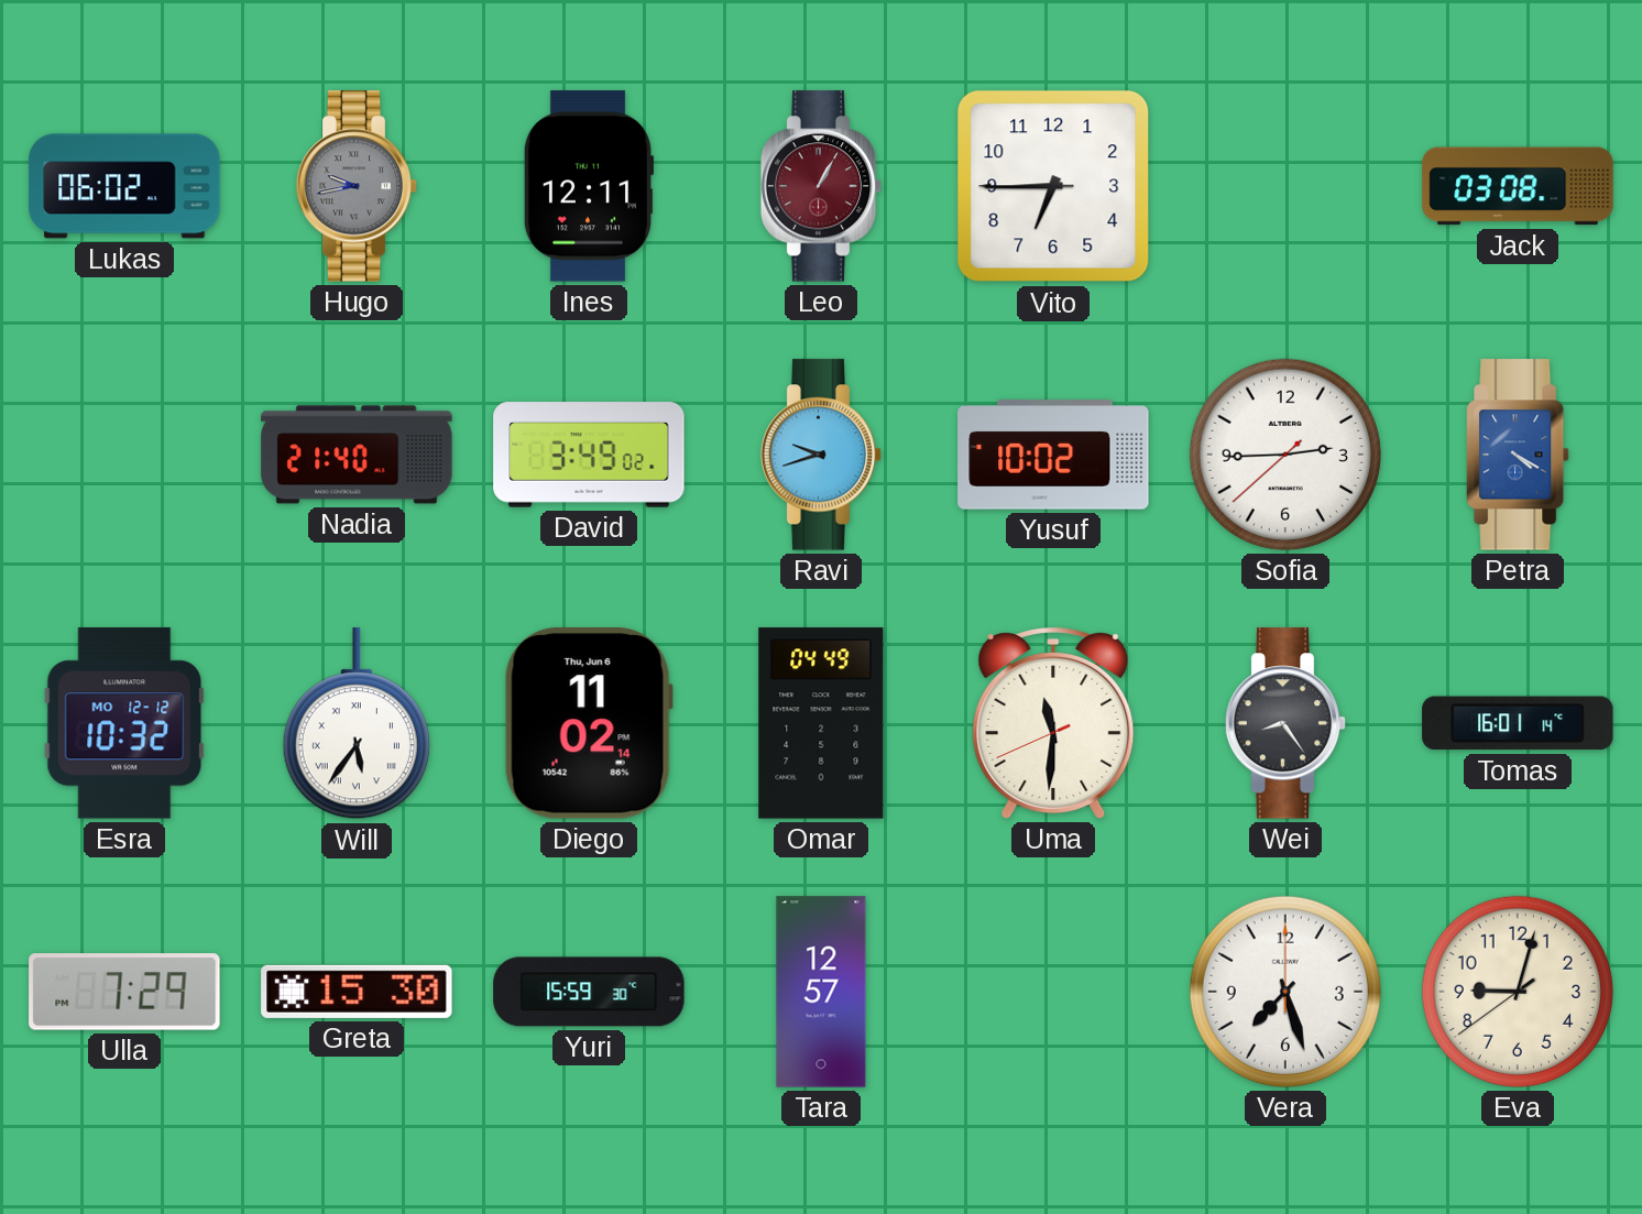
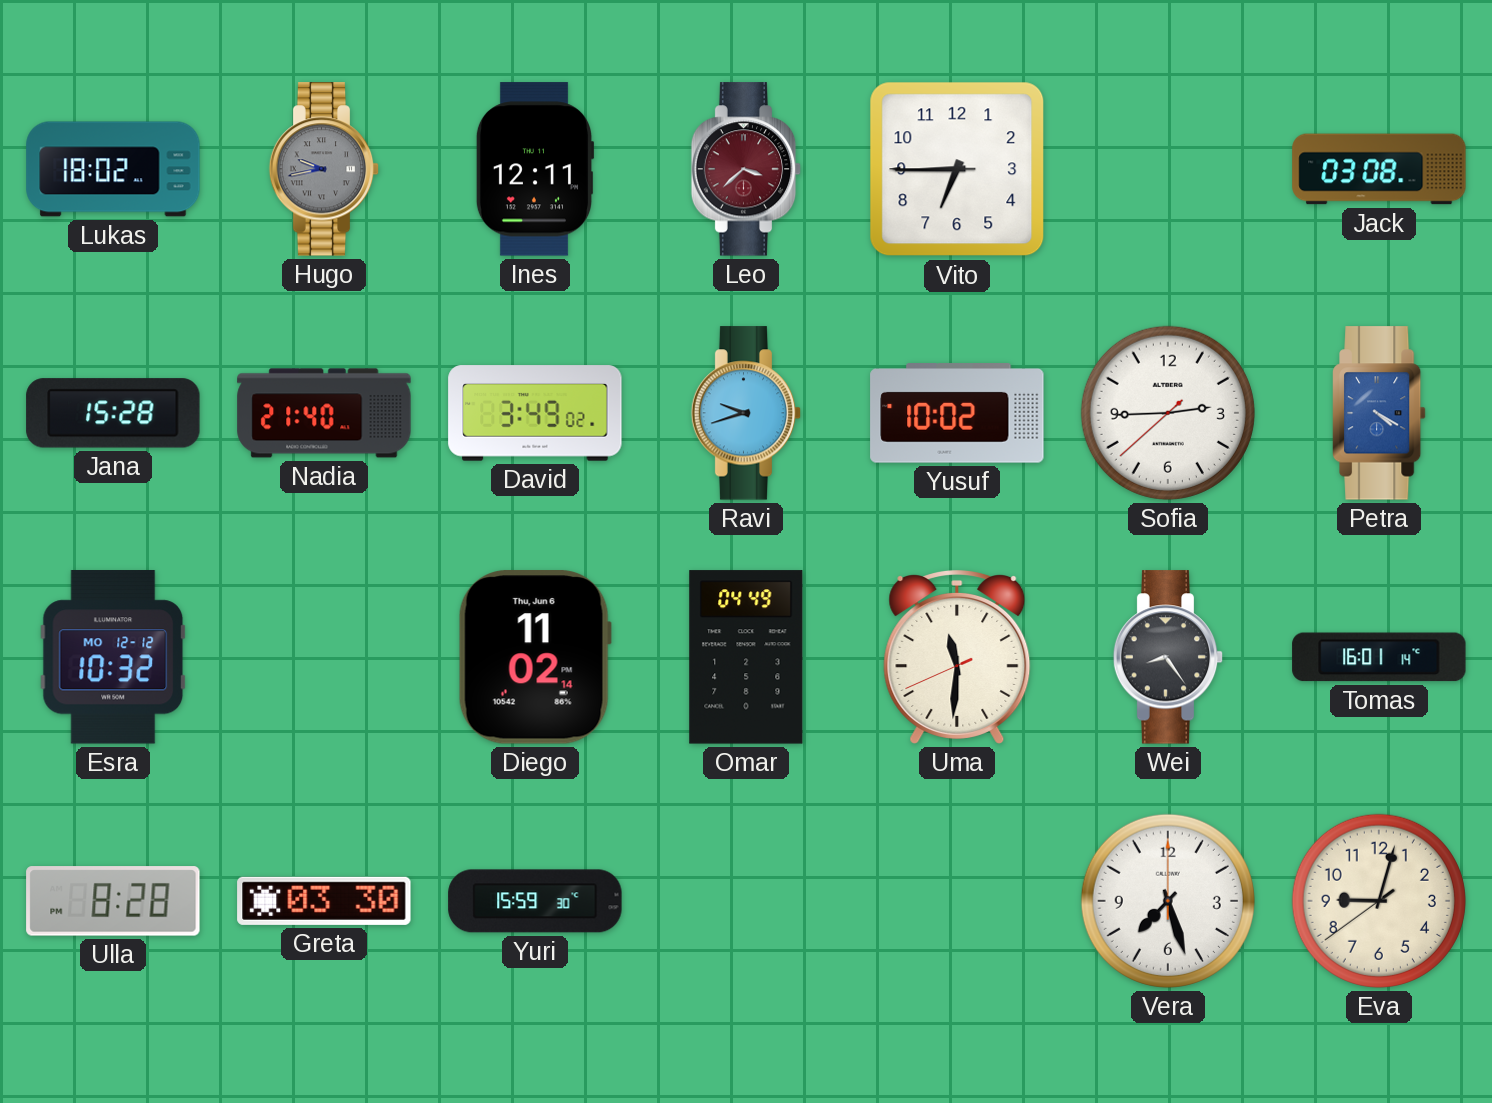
Lukas: 06:02 -> 18:02 (113, 169)
Leo: 1:05 -> 3:38 (746, 169)
Jana: none -> 15:28 (113, 413)
Will: 5:36 -> none (357, 724)
Ulla: 7:29 -> 8:28 (113, 901)
Greta: 15:30 -> 03:30 (324, 901)
Tara: 12:57 -> none (821, 992)
